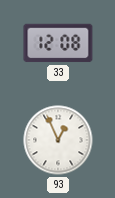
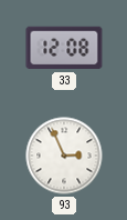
93: 12:56 -> 2:56 (64, 156)
